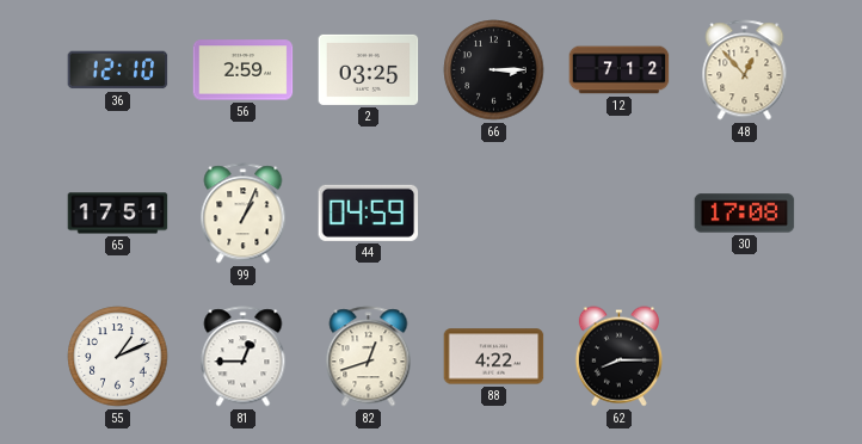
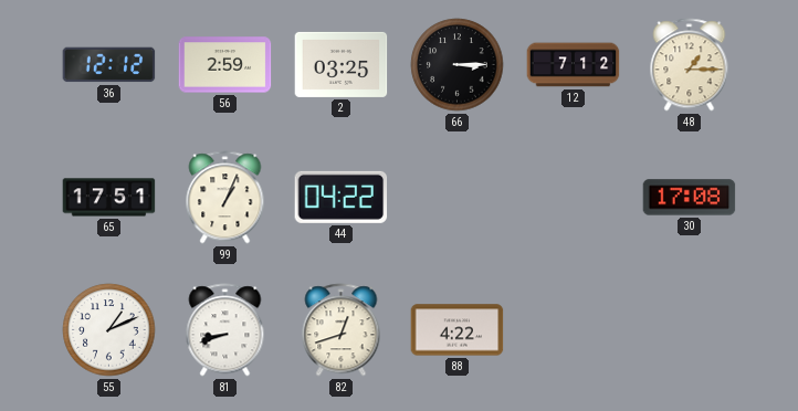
36: 12:10 -> 12:12 (109, 65)
48: 12:53 -> 1:15 (690, 65)
44: 04:59 -> 04:22 (342, 197)
81: 12:45 -> 8:42 (225, 330)
62: 8:15 -> none (618, 357)
